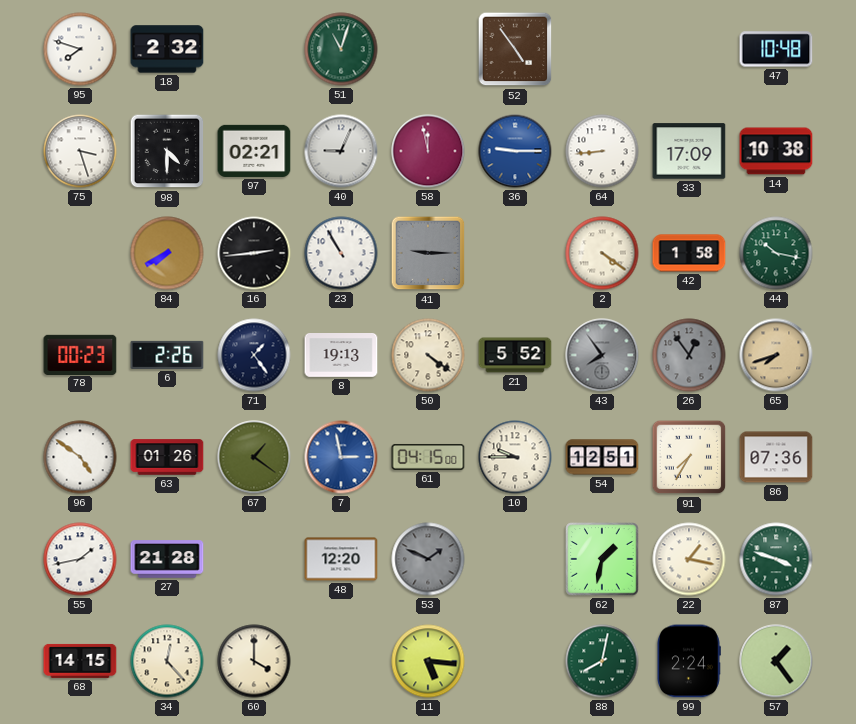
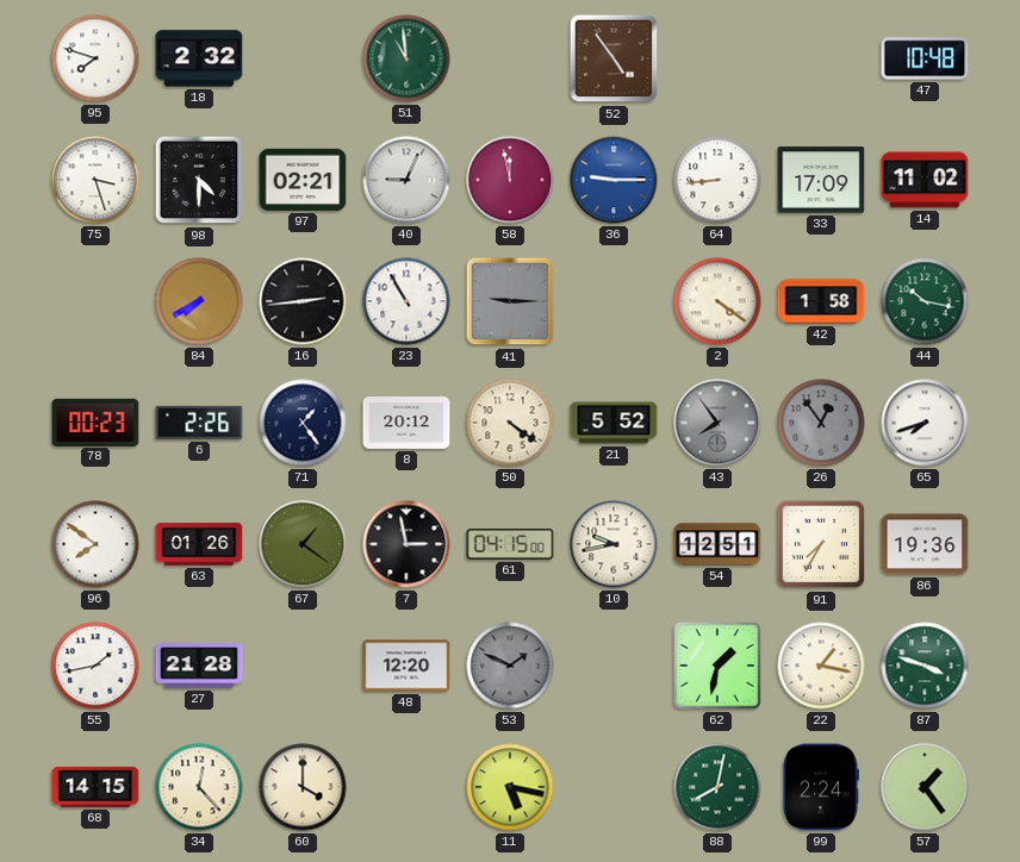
51: 11:03 -> 10:59 (406, 58)
14: 10:38 -> 11:02 (925, 180)
8: 19:13 -> 20:12 (406, 424)
65 dial: champagne -> white (925, 423)
96: 4:51 -> 7:51 (95, 544)
7 dial: blue -> black (406, 544)
10: 9:45 -> 9:43 (614, 544)
86: 07:36 -> 19:36 (925, 544)
11: 5:16 -> 5:17 (510, 787)
